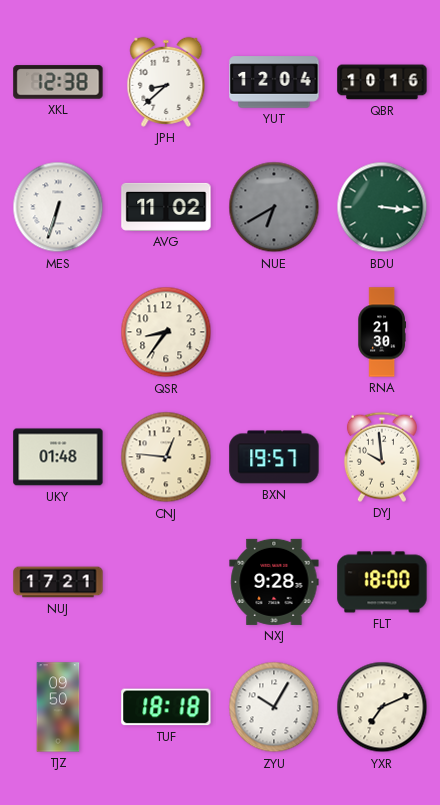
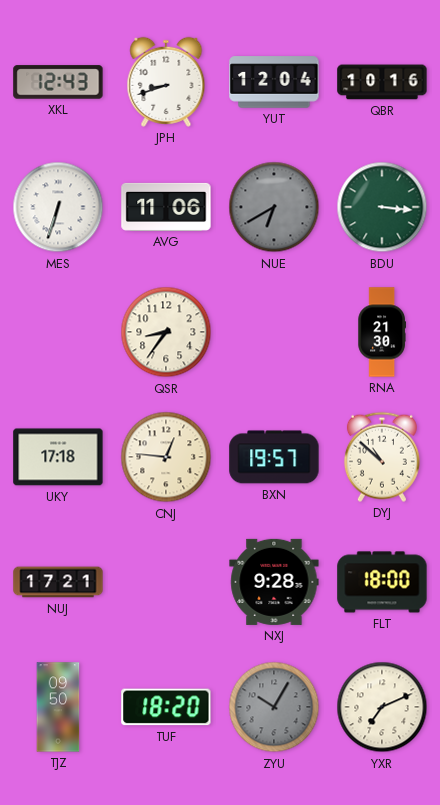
XKL: 12:38 -> 12:43 (58, 82)
JPH: 8:38 -> 8:42 (166, 82)
AVG: 11:02 -> 11:06 (166, 207)
UKY: 01:48 -> 17:18 (58, 457)
DYJ: 9:59 -> 10:52 (382, 457)
TUF: 18:18 -> 18:20 (166, 707)
ZYU dial: white -> grey (274, 707)
